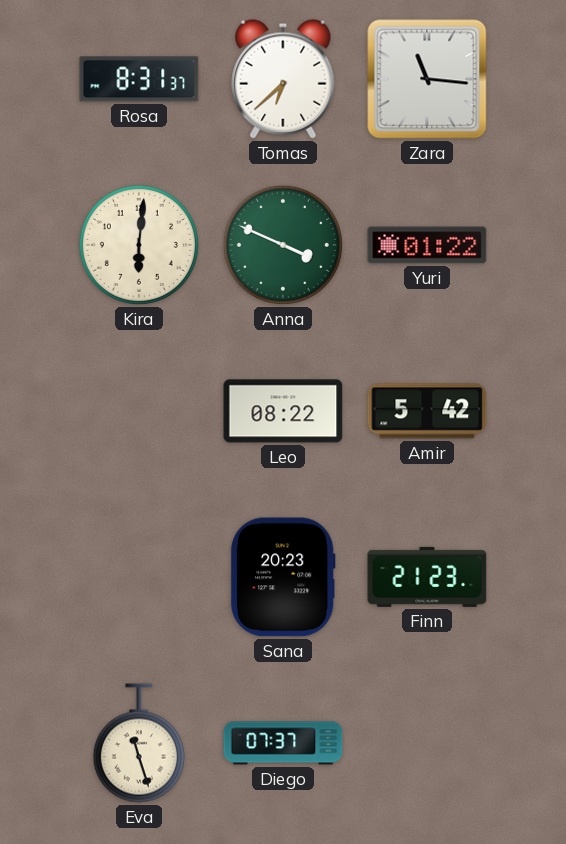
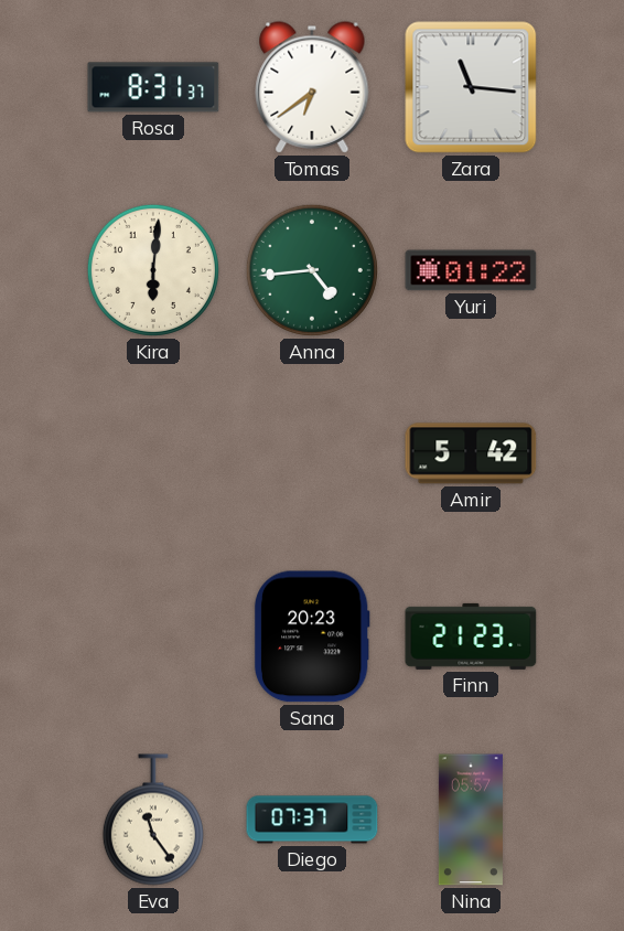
Tomas: 6:38 -> 6:39 (312, 87)
Anna: 3:49 -> 4:44 (312, 270)
Leo: 08:22 -> none (283, 411)
Eva: 11:27 -> 11:24 (153, 820)
Nina: none -> 05:57 (471, 820)
